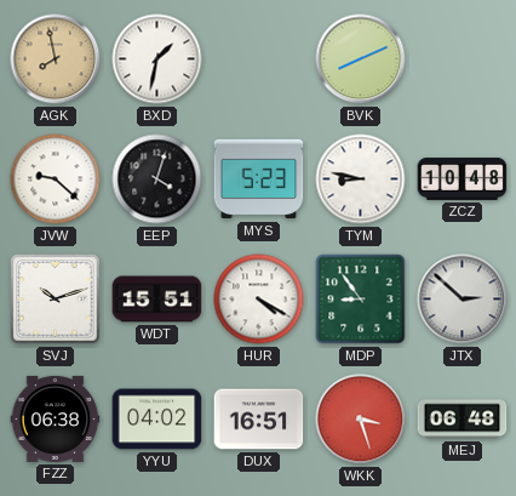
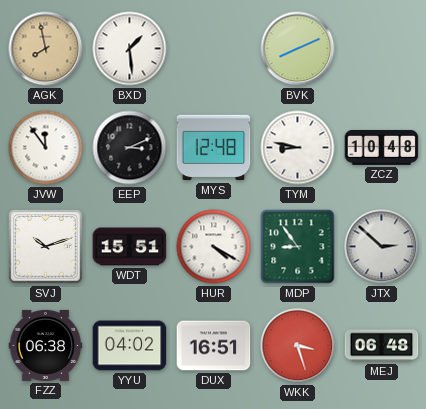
BXD: 1:32 -> 1:29 (130, 49)
JVW: 9:22 -> 11:54 (46, 148)
EEP: 4:03 -> 3:11 (130, 148)
MYS: 5:23 -> 12:48 (214, 148)
